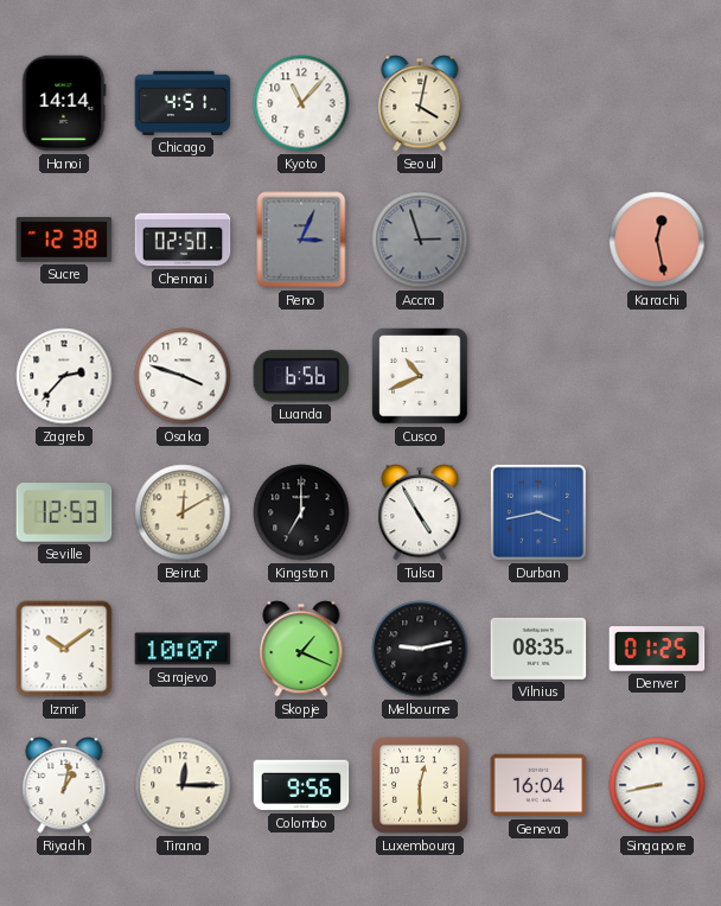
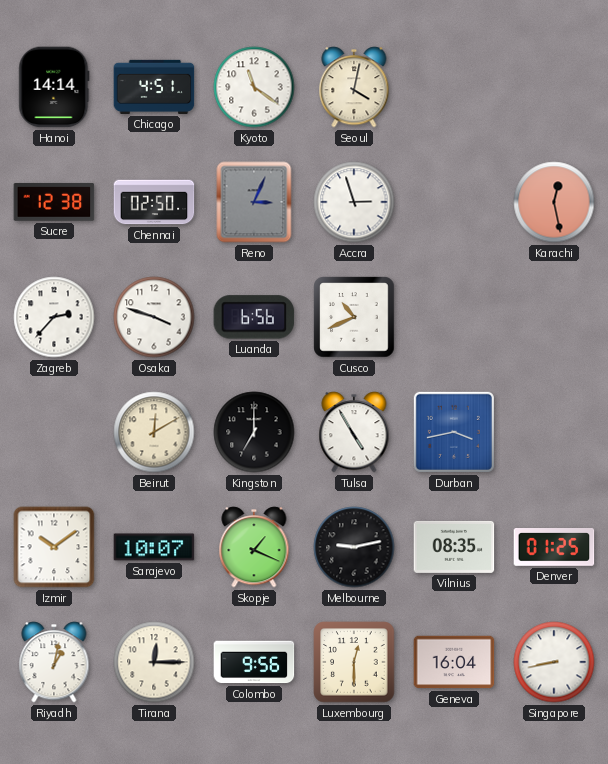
Kyoto: 11:07 -> 11:21 (254, 87)
Accra dial: grey -> white (354, 202)
Seville: 12:53 -> none (64, 512)
